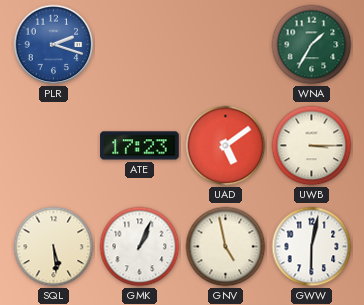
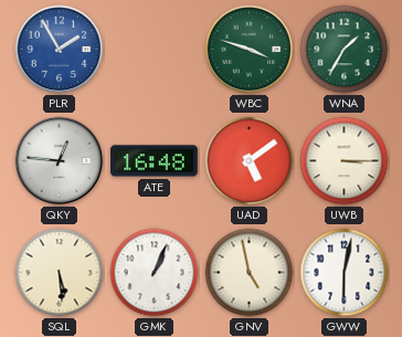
PLR: 2:18 -> 1:55 (60, 50)
WBC: none -> 3:48 (250, 50)
QKY: none -> 12:46 (60, 161)
ATE: 17:23 -> 16:48 (155, 161)
